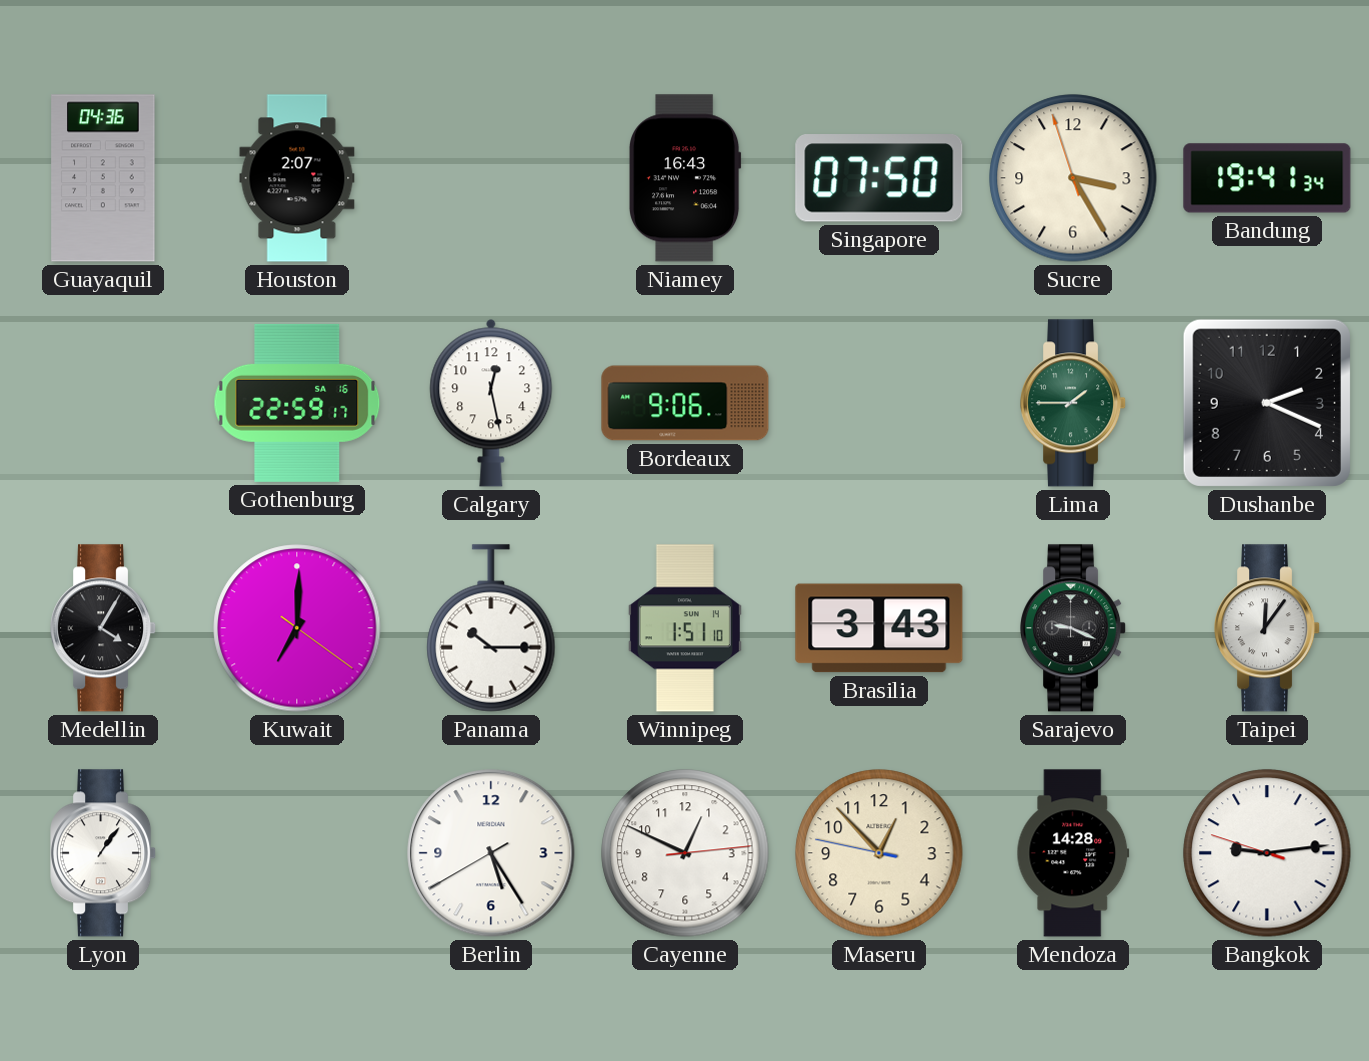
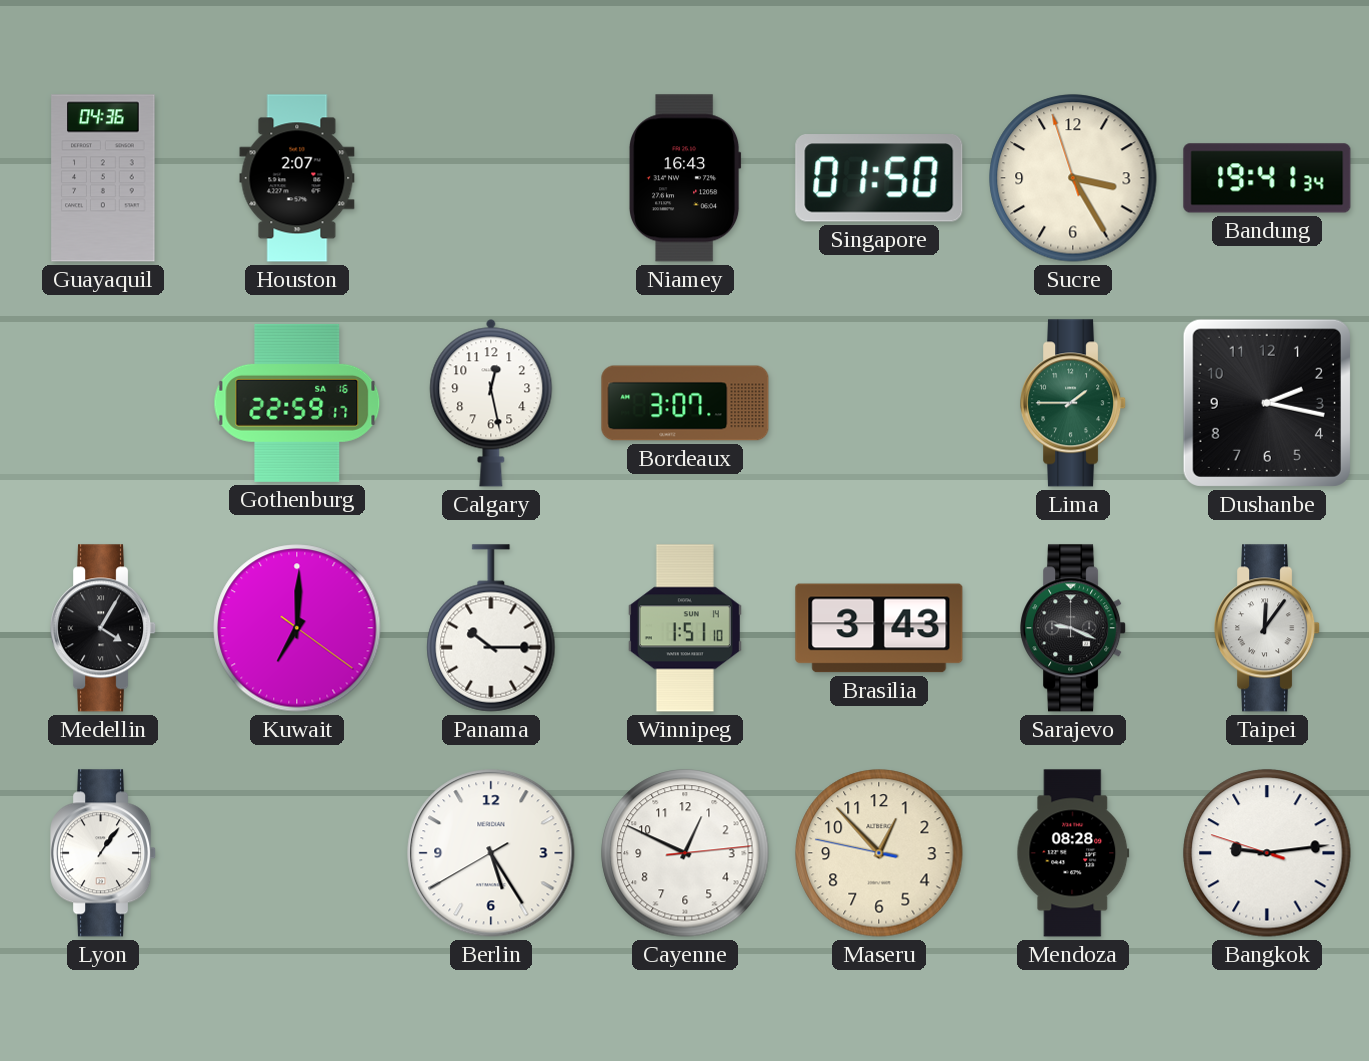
Singapore: 07:50 -> 01:50 (879, 178)
Bordeaux: 9:06 -> 3:07 (685, 403)
Dushanbe: 2:19 -> 2:17 (1267, 403)
Mendoza: 14:28 -> 08:28 (1073, 853)
